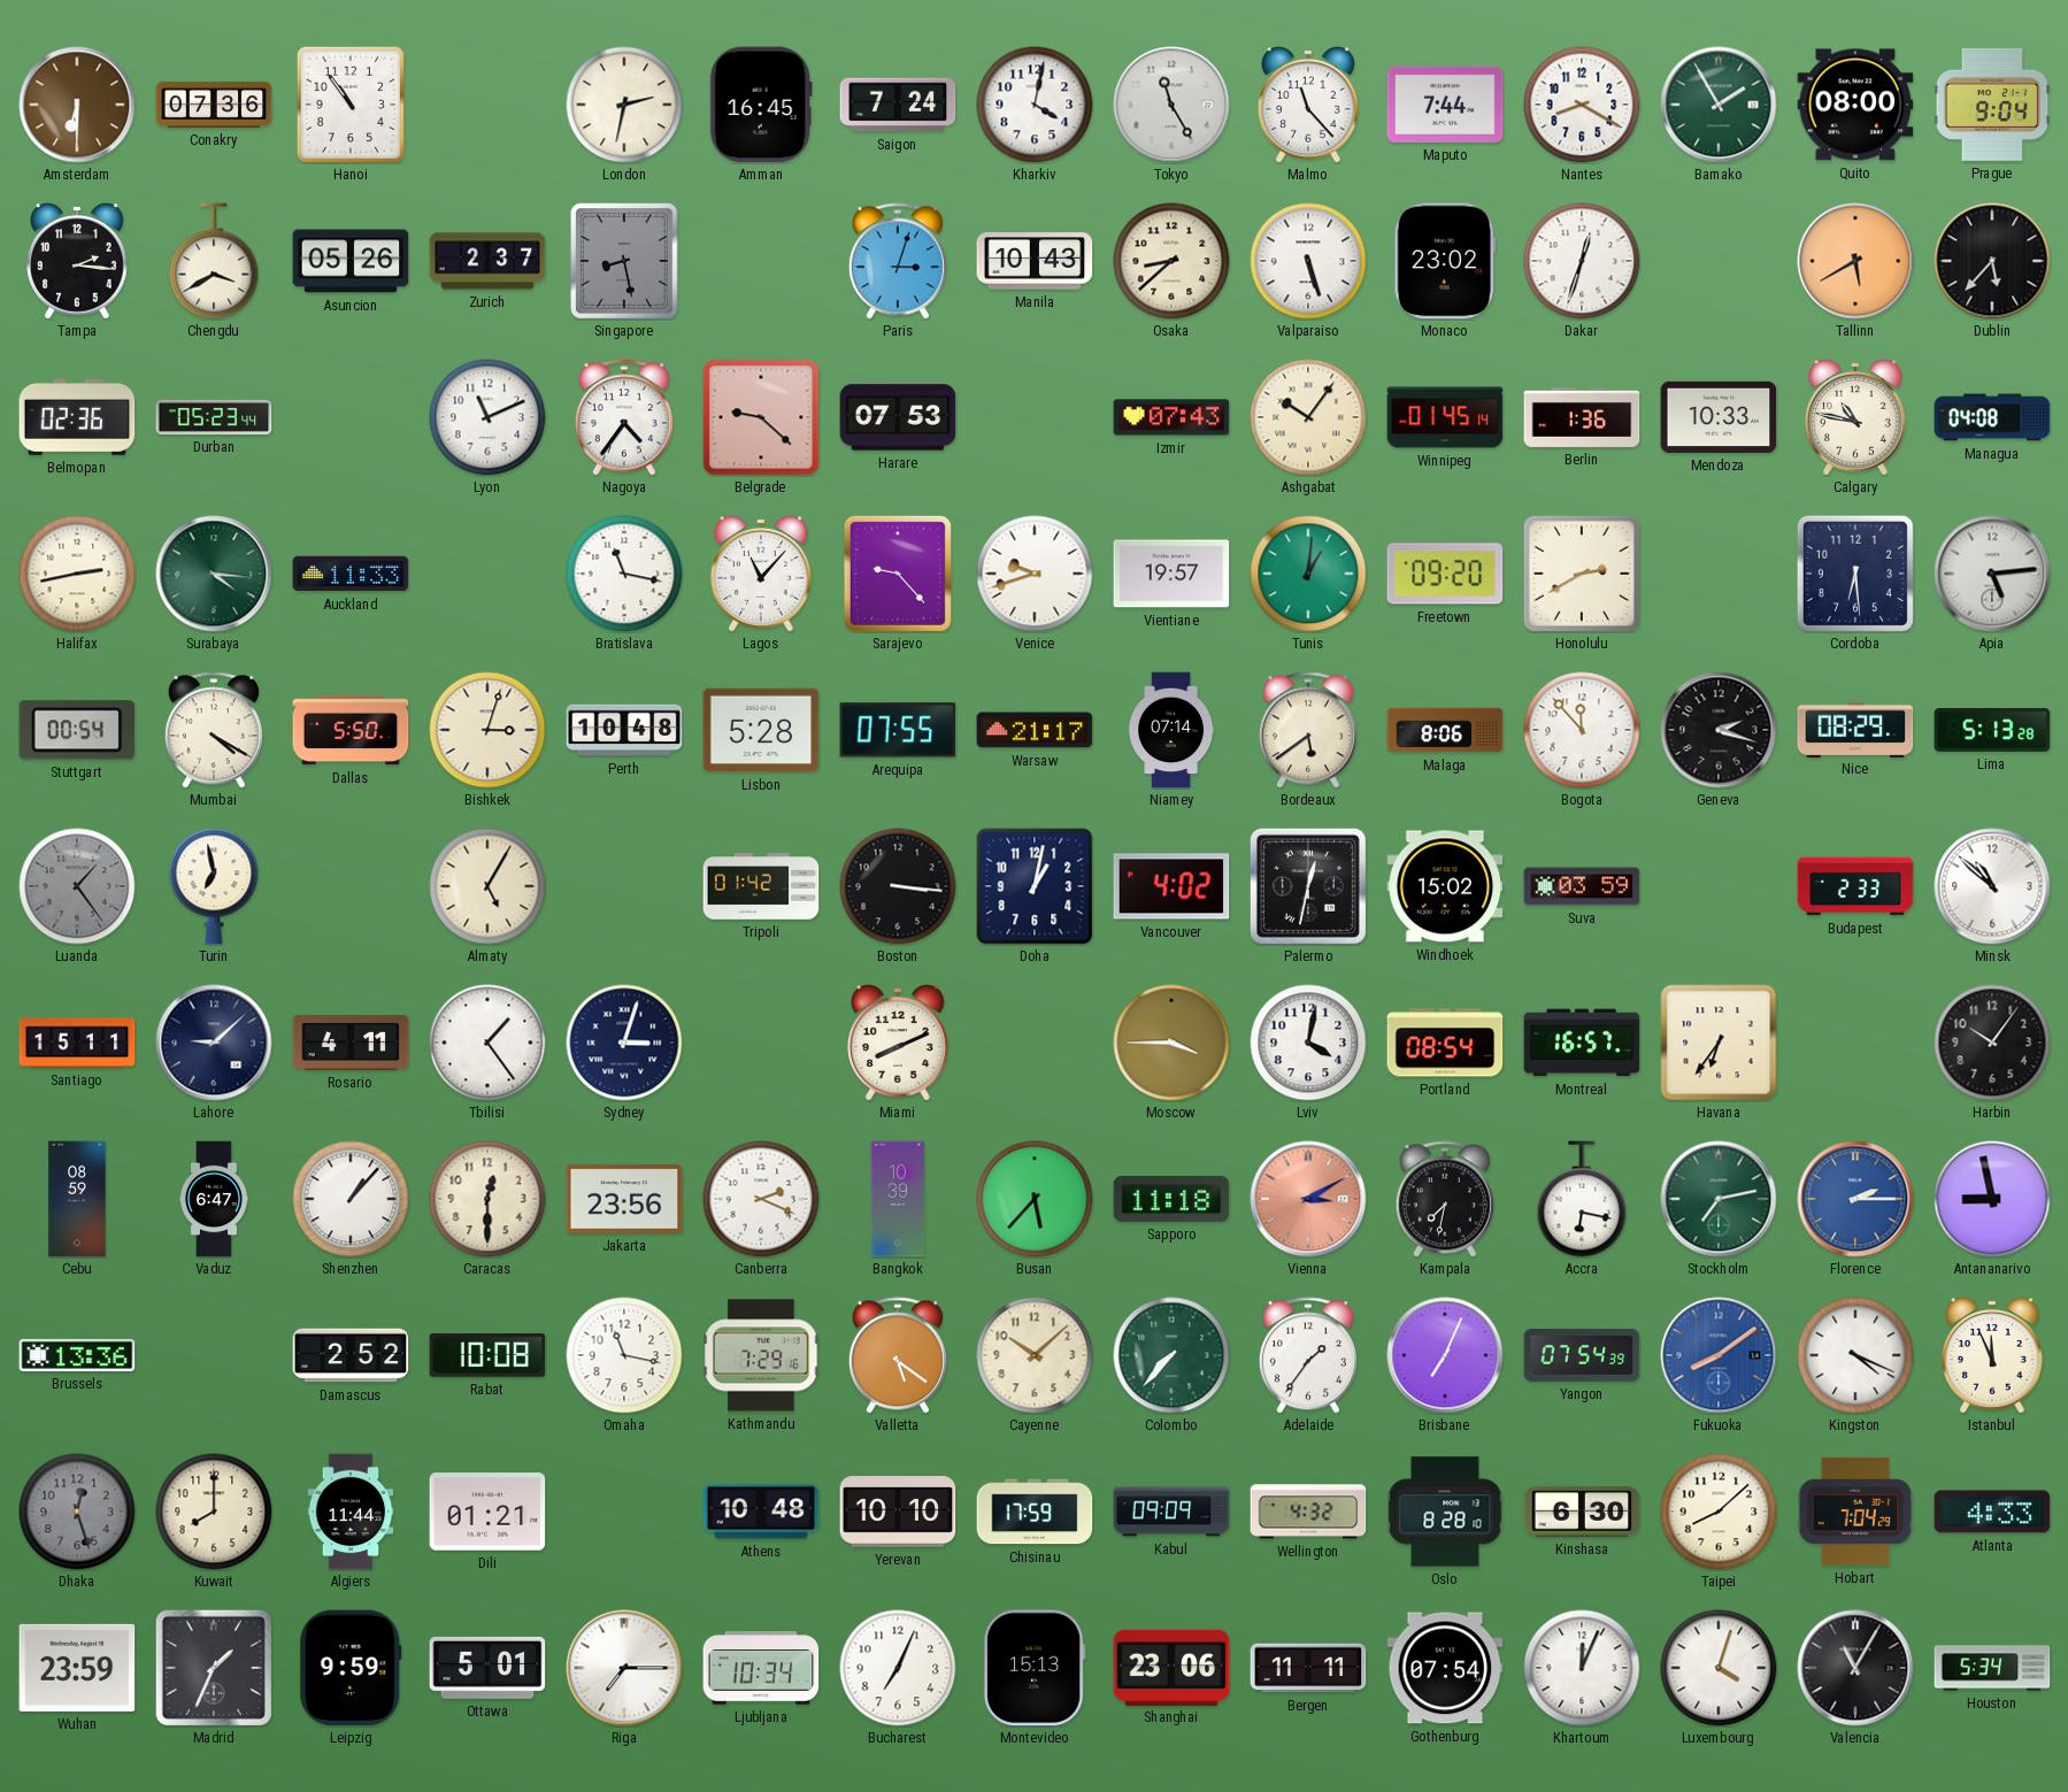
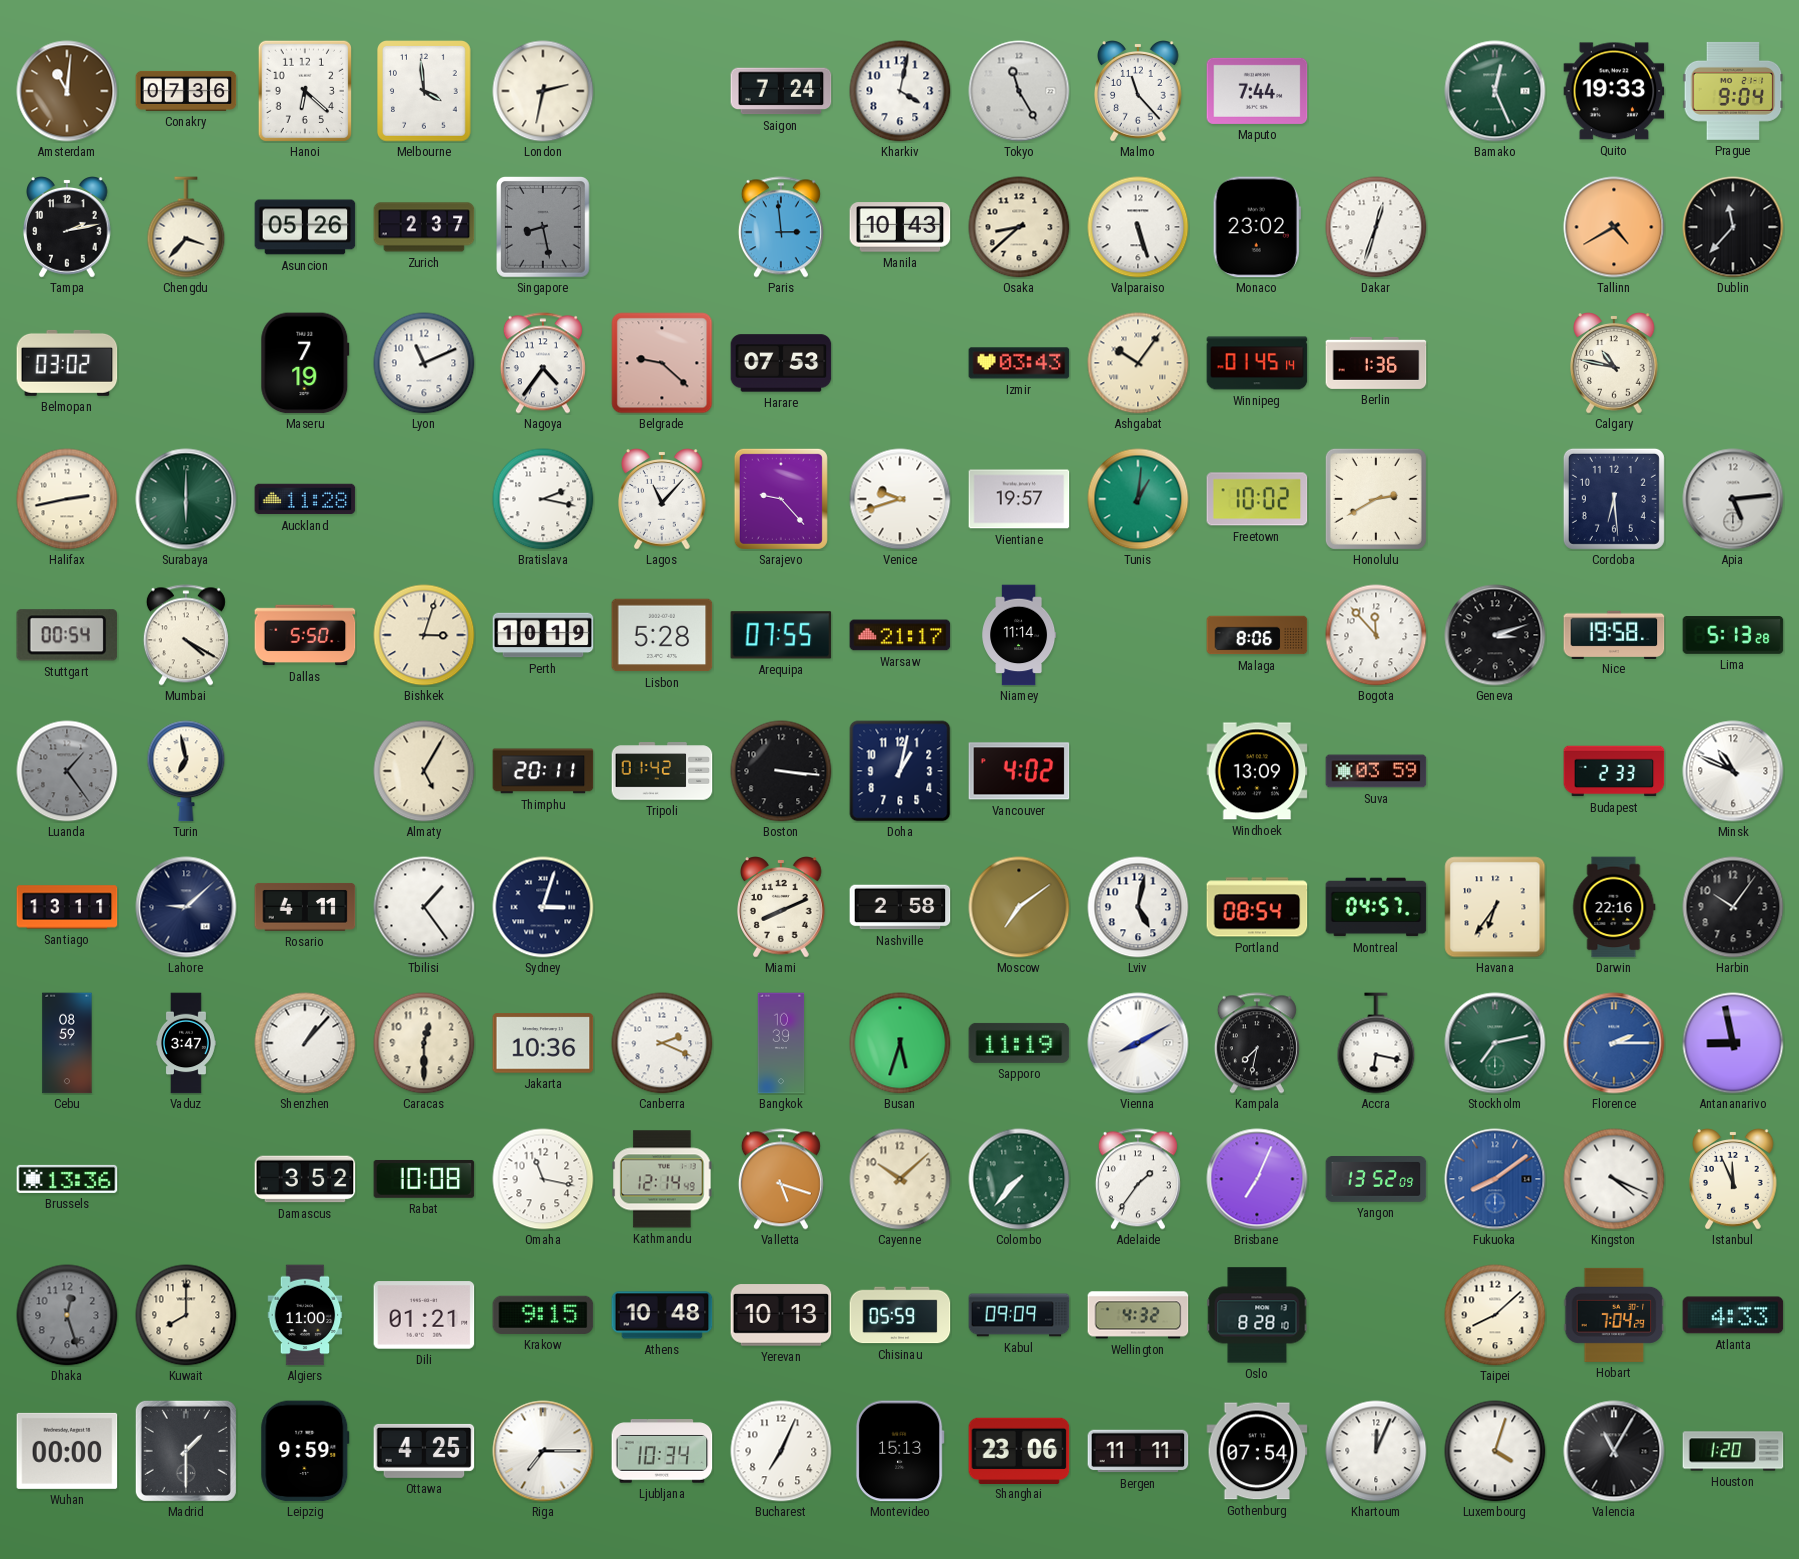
Amsterdam: 6:30 -> 11:01 (67, 91)
Hanoi: 10:54 -> 6:22 (304, 90)
Melbourne: none -> 3:59 (425, 92)
Amman: 16:45 -> none (761, 105)
Nantes: 8:20 -> none (1582, 105)
Bamako: 1:55 -> 12:26 (1495, 91)
Quito: 08:00 -> 19:33 (1614, 91)
Tampa: 2:16 -> 2:13 (68, 227)
Chengdu: 3:40 -> 3:37 (186, 227)
Paris: 3:03 -> 2:59 (781, 227)
Tallinn: 5:40 -> 4:40 (1614, 227)
Dublin: 5:37 -> 11:37 (1733, 227)
Belmopan: 02:36 -> 03:02 (67, 363)
Durban: 05:23 -> none (214, 417)
Maseru: none -> 7:19 (305, 363)
Izmir: 07:43 -> 03:43 (1019, 363)
Mendoza: 10:33 -> none (1719, 417)
Managua: 04:08 -> none (1992, 417)
Surabaya: 4:16 -> 6:00 (186, 499)
Auckland: 11:33 -> 11:28 (305, 499)
Bratislava: 11:17 -> 2:17 (543, 499)
Freetown: 09:20 -> 10:02 (1257, 499)
Perth: 10:48 -> 10:19 (543, 635)
Niamey: 07:14 -> 11:14 (1019, 635)
Bordeaux: 5:39 -> none (1308, 730)
Geneva: 2:18 -> 3:12 (1495, 635)
Nice: 08:29 -> 19:58 (1614, 634)
Thimphu: none -> 20:11 (543, 771)
Palermo: 12:32 -> none (1308, 886)
Windhoek: 15:02 -> 13:09 (1257, 771)
Minsk: 10:52 -> 10:49 (1733, 771)
Santiago: 15:11 -> 13:11 (67, 907)
Nashville: none -> 2:58 (900, 907)
Moscow: 3:45 -> 7:09 (1019, 907)
Lviv: 4:02 -> 5:02 (1138, 907)
Montreal: 16:57 -> 04:57 (1376, 907)
Darwin: none -> 22:16 (1614, 907)
Vaduz: 6:47 -> 3:47 (186, 1043)
Jakarta: 23:56 -> 10:36 (543, 1043)
Busan: 5:37 -> 5:33 (900, 1043)
Sapporo: 11:18 -> 11:19 (1019, 1043)
Vienna: 3:10 -> 8:10 (1138, 1043)
Vienna dial: salmon -> white (1138, 1043)
Damascus: 2:52 -> 3:52 (305, 1179)
Kathmandu: 7:29 -> 12:14 (662, 1179)
Valletta: 5:21 -> 5:18 (781, 1179)
Yangon: 07:54 -> 13:52 (1376, 1180)
Algiers: 11:44 -> 11:00 (305, 1315)
Krakow: none -> 9:15 (543, 1315)
Yerevan: 10:10 -> 10:13 (781, 1315)
Chisinau: 17:59 -> 05:59 (900, 1315)
Kinshasa: 6:30 -> none (1582, 1512)
Wuhan: 23:59 -> 00:00 (67, 1451)
Madrid: 1:34 -> 1:30 (186, 1451)
Ottawa: 5:01 -> 4:25 (424, 1451)
Houston: 5:34 -> 1:20 (1733, 1451)
